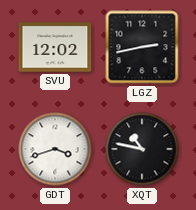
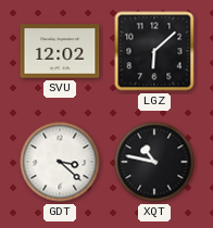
LGZ: 2:43 -> 6:08 (154, 51)
GDT: 3:42 -> 3:22 (60, 162)
